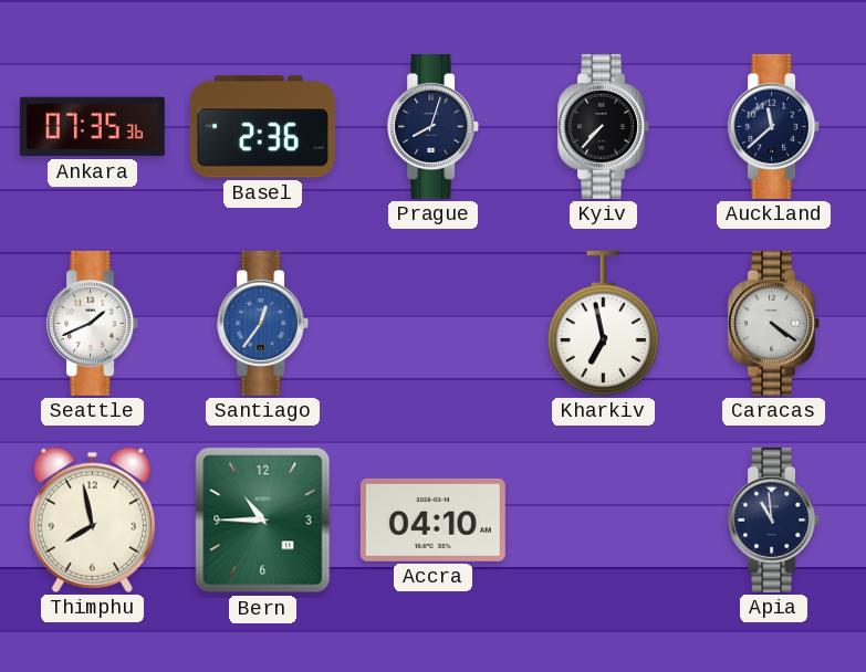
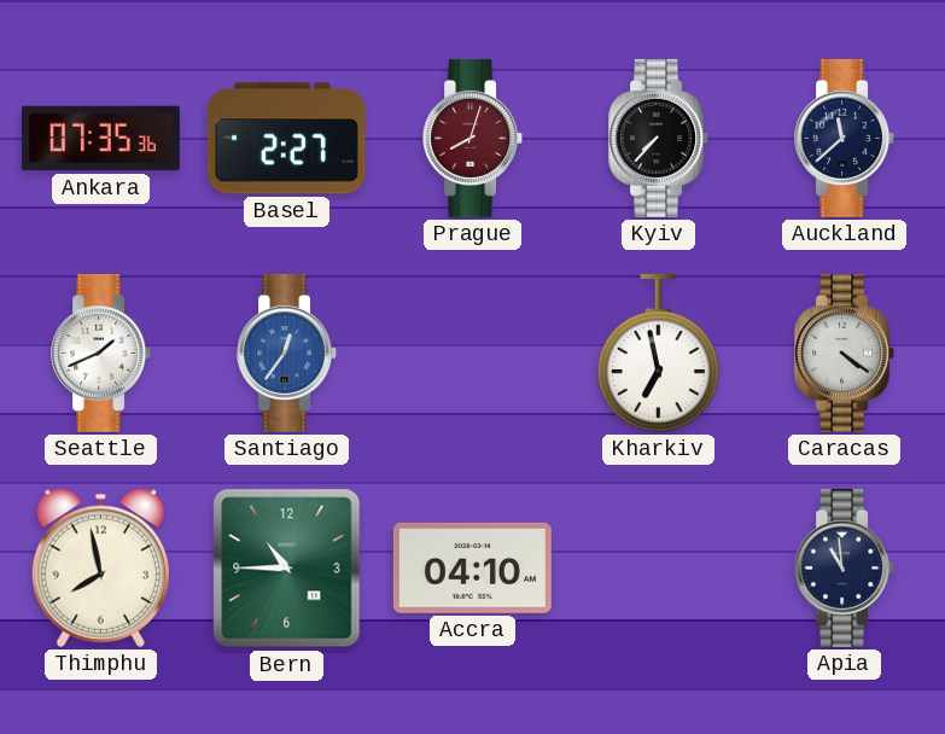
Basel: 2:36 -> 2:27 (286, 139)
Prague dial: navy -> burgundy (473, 138)
